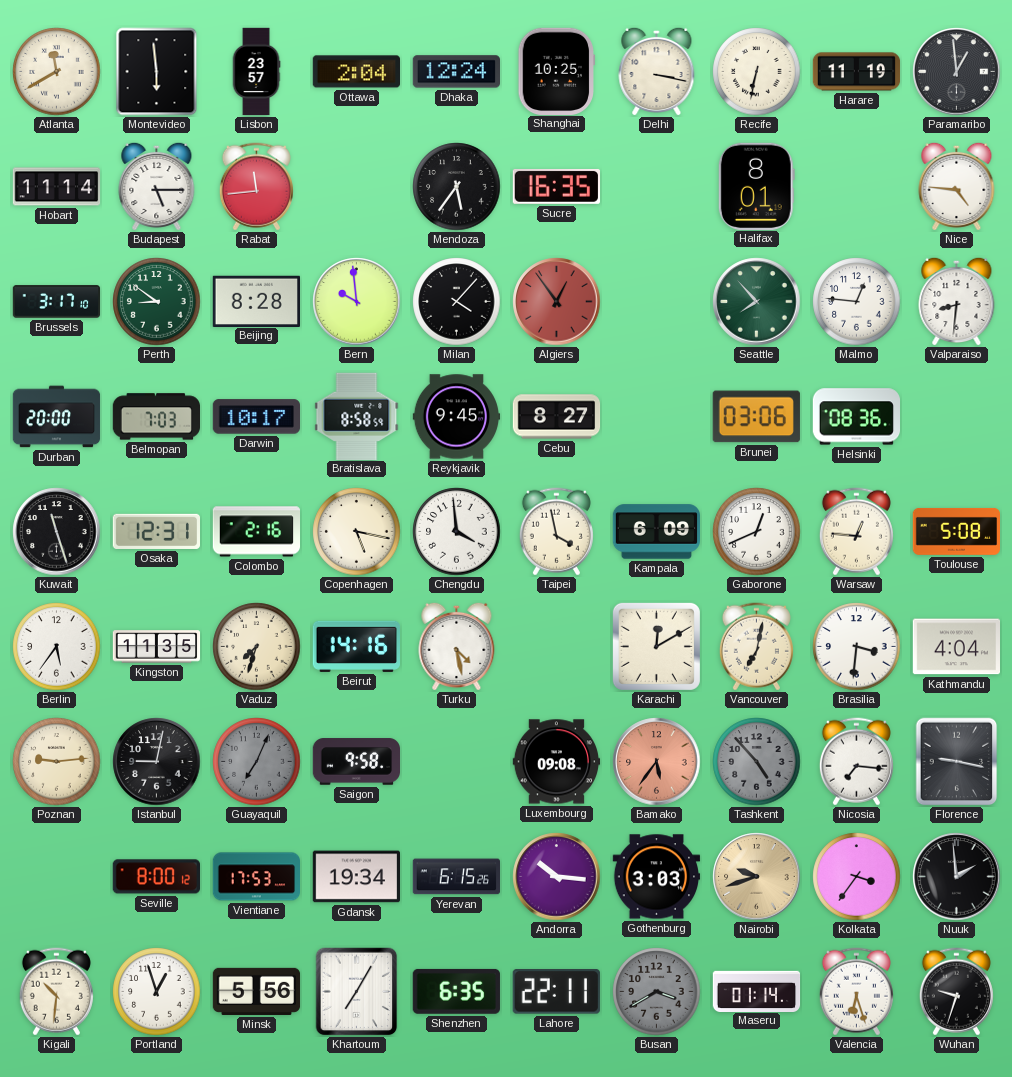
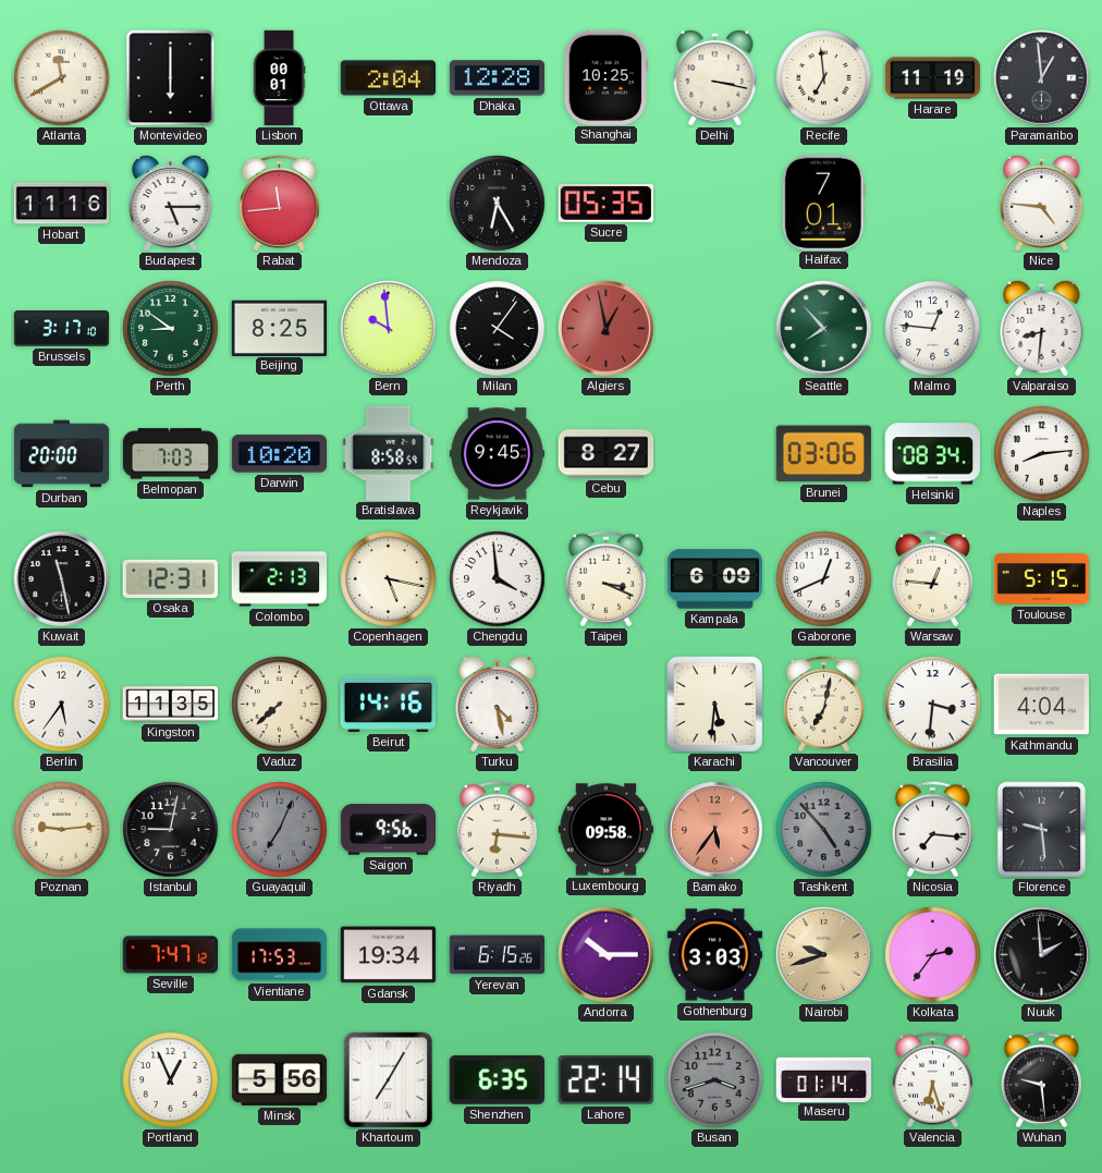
Montevideo: 5:59 -> 6:00 (171, 78)
Lisbon: 23:57 -> 00:01 (279, 78)
Dhaka: 12:24 -> 12:28 (497, 78)
Recife: 6:32 -> 6:59 (824, 78)
Hobart: 11:14 -> 11:16 (62, 204)
Mendoza: 5:36 -> 6:25 (498, 204)
Sucre: 16:35 -> 05:35 (605, 203)
Halifax: 8:01 -> 7:01 (823, 203)
Beijing: 8:28 -> 8:25 (279, 328)
Milan: 4:07 -> 4:06 (498, 329)
Algiers: 12:54 -> 12:58 (607, 329)
Darwin: 10:17 -> 10:20 (279, 454)
Helsinki: 08:36 -> 08:34 (932, 454)
Naples: none -> 8:14 (1042, 454)
Kuwait: 11:27 -> 11:28 (62, 579)
Colombo: 2:16 -> 2:13 (279, 579)
Taipei: 3:58 -> 3:19 (605, 579)
Toulouse: 5:08 -> 5:15 (1042, 578)
Vaduz: 7:33 -> 7:38 (280, 705)
Karachi: 12:10 -> 5:31 (714, 704)
Saigon: 9:58 -> 9:56 (388, 830)
Riyadh: none -> 6:16 (497, 830)
Luxembourg: 09:08 -> 09:58 (607, 830)
Florence: 9:17 -> 9:29 (1042, 830)
Seville: 8:00 -> 7:47 (170, 955)
Andorra: 10:16 -> 10:15 (607, 955)
Kolkata: 3:36 -> 2:36 (933, 955)
Kigali: 10:31 -> none (56, 992)
Portland: 12:57 -> 12:56 (171, 1080)
Lahore: 22:11 -> 22:14 (605, 1080)
Busan: 3:40 -> 3:42 (715, 1080)
Wuhan: 9:33 -> 9:29 (1041, 1080)
